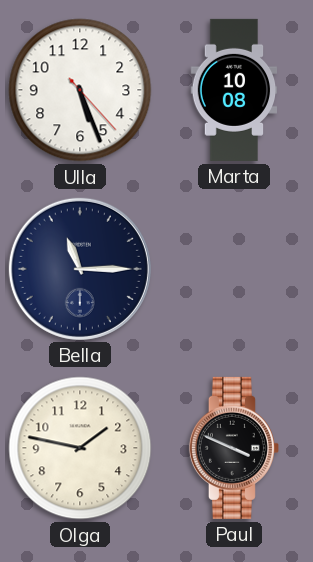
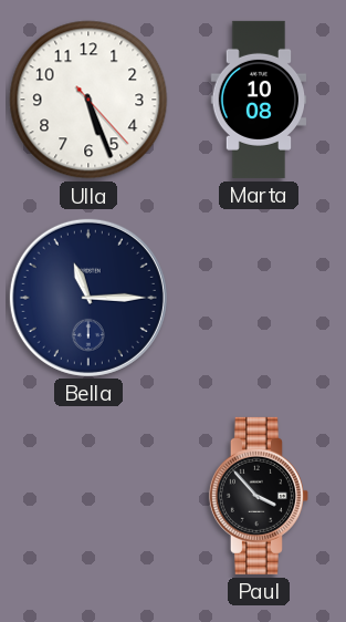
Olga: 1:47 -> none (80, 448)
Paul: 3:49 -> 3:53 (259, 496)
